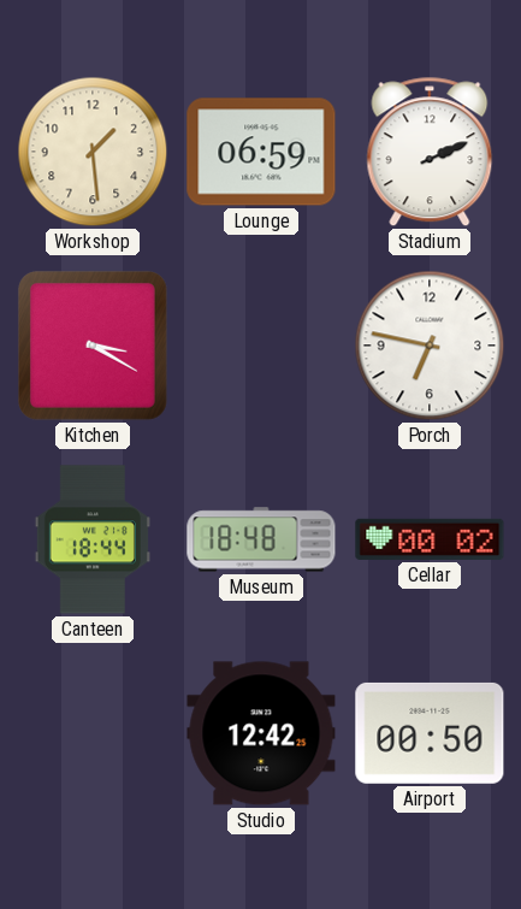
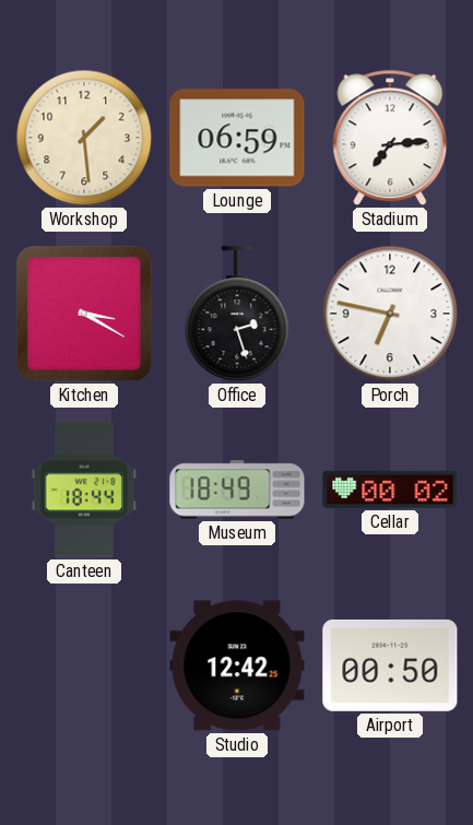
Stadium: 2:11 -> 7:14 (390, 138)
Office: none -> 2:27 (237, 315)
Museum: 18:48 -> 18:49 (237, 490)
